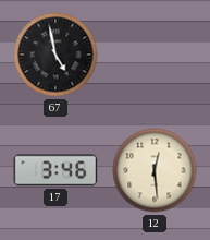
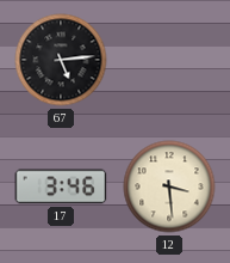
67: 4:58 -> 5:14 (61, 60)
12: 12:29 -> 3:29 (169, 186)
